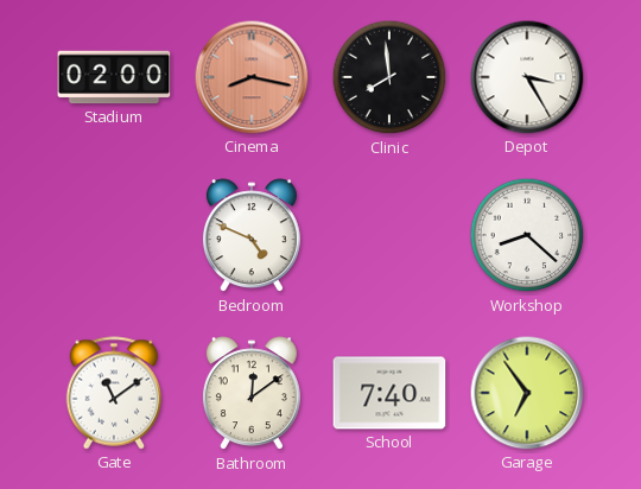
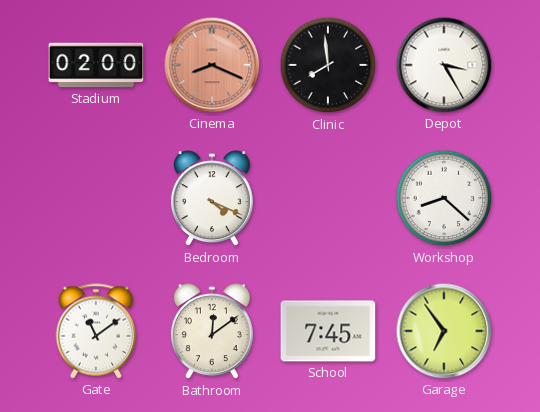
Cinema: 8:17 -> 8:19 (212, 65)
Bedroom: 4:49 -> 4:19 (212, 199)
School: 7:40 -> 7:45 (328, 331)
